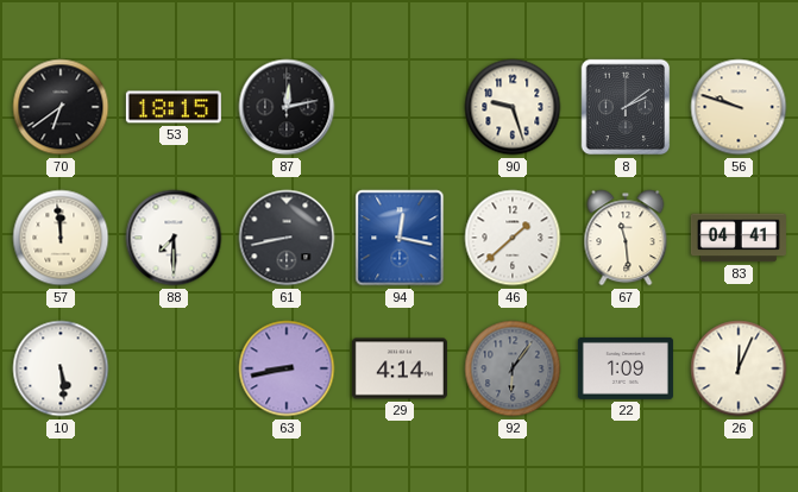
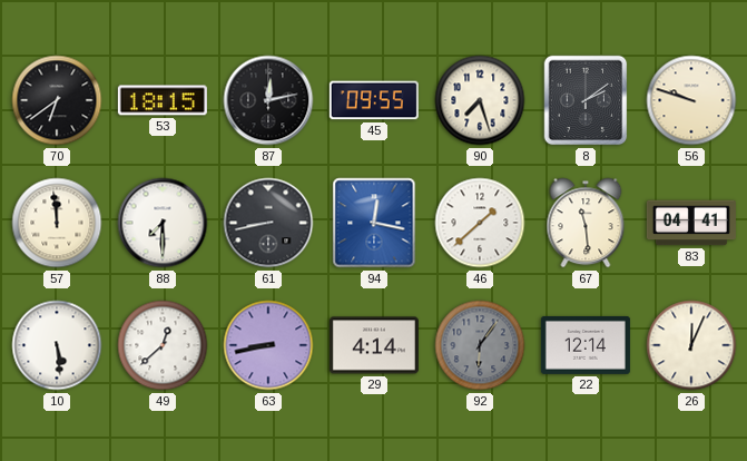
45: none -> 09:55 (374, 100)
90: 9:27 -> 7:27 (480, 100)
49: none -> 12:38 (163, 345)
22: 1:09 -> 12:14 (586, 345)
